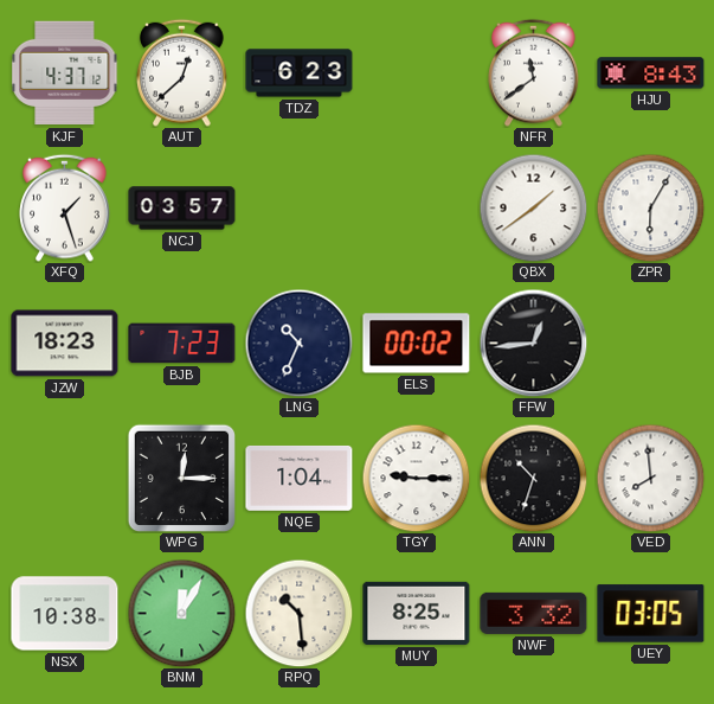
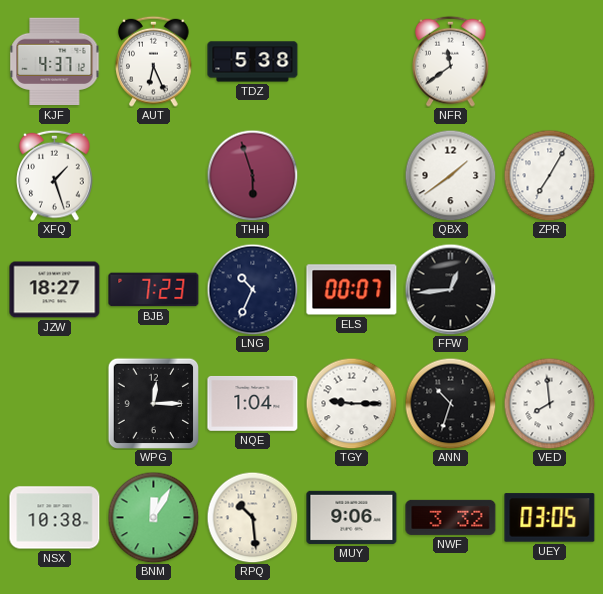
AUT: 12:38 -> 6:26 (154, 61)
TDZ: 6:23 -> 5:38 (253, 62)
HJU: 8:43 -> none (651, 73)
NCJ: 03:57 -> none (182, 209)
THH: none -> 5:57 (252, 175)
ZPR: 6:05 -> 7:05 (549, 175)
JZW: 18:23 -> 18:27 (55, 290)
ELS: 00:02 -> 00:07 (352, 290)
MUY: 8:25 -> 9:06 (352, 517)
